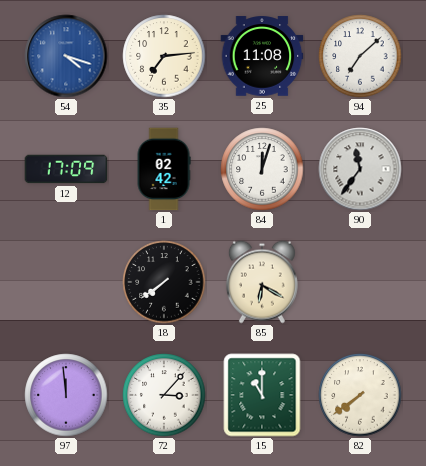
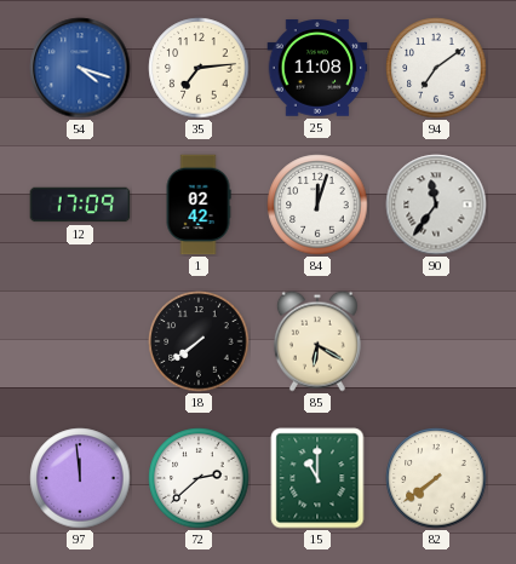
94: 7:08 -> 7:09 (436, 68)
72: 3:07 -> 2:38 (199, 478)
